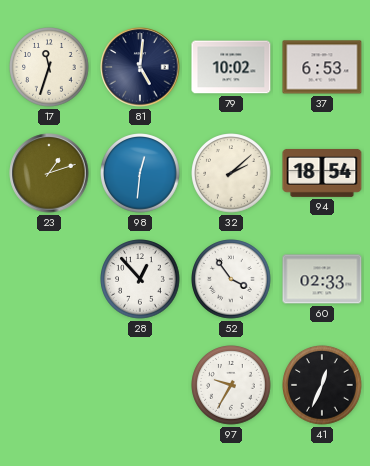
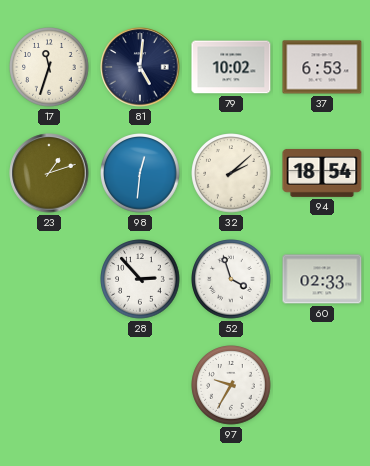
28: 12:53 -> 2:53 (140, 279)
52: 3:54 -> 3:57 (231, 279)
41: 12:34 -> none (322, 385)
